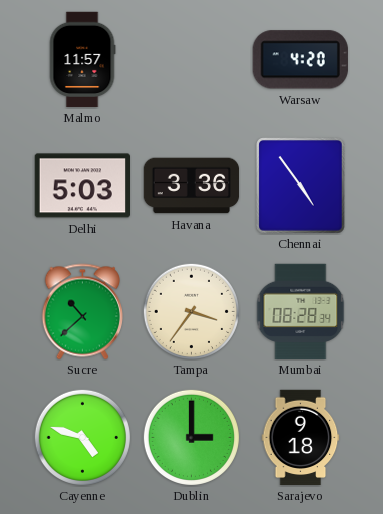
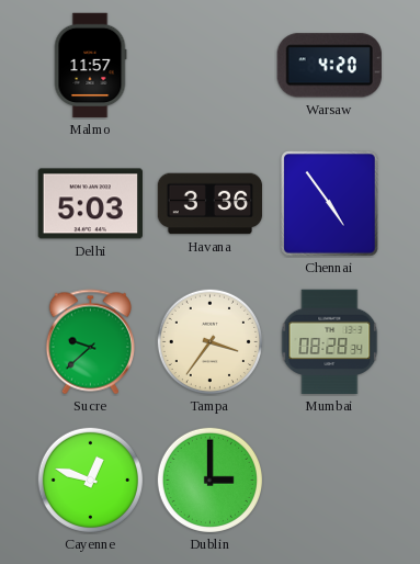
Sucre: 10:38 -> 9:38 (90, 342)
Cayenne: 4:48 -> 12:48 (90, 480)
Sarajevo: 9:18 -> none (301, 438)
